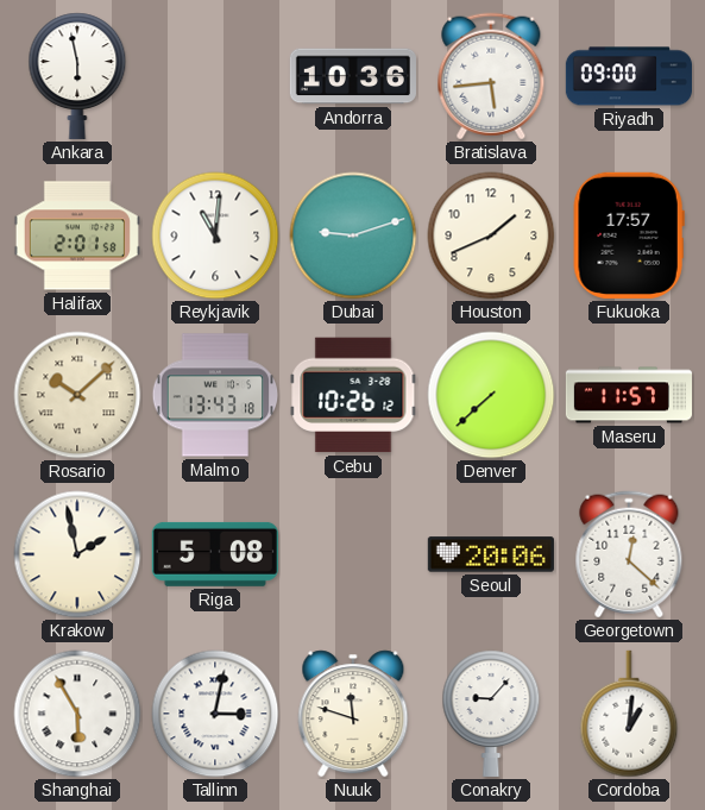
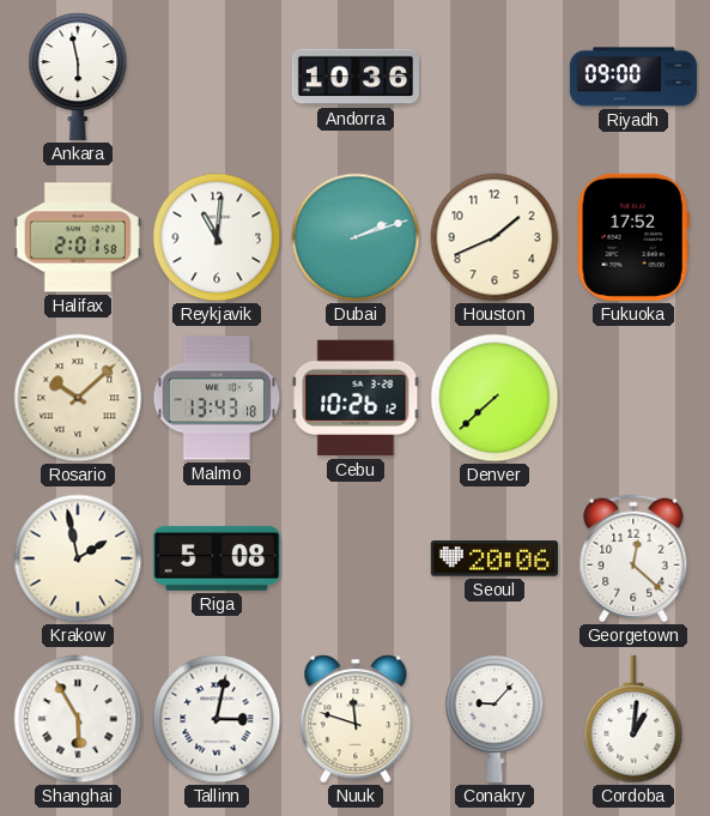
Bratislava: 5:44 -> none (491, 76)
Dubai: 9:12 -> 2:12 (356, 237)
Fukuoka: 17:57 -> 17:52 (633, 237)
Maseru: 11:57 -> none (628, 395)
